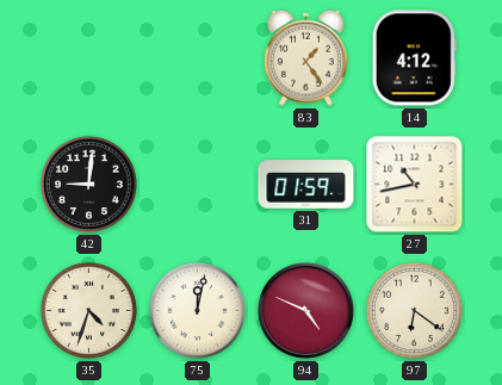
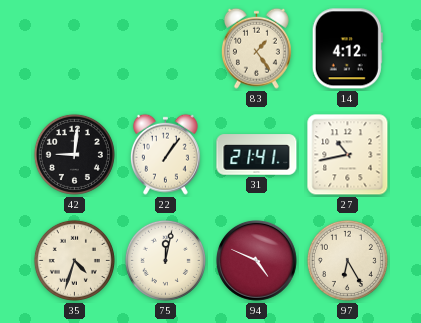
22: none -> 1:06 (165, 154)
31: 01:59 -> 21:41 (257, 155)
97: 6:21 -> 6:25 (347, 260)
